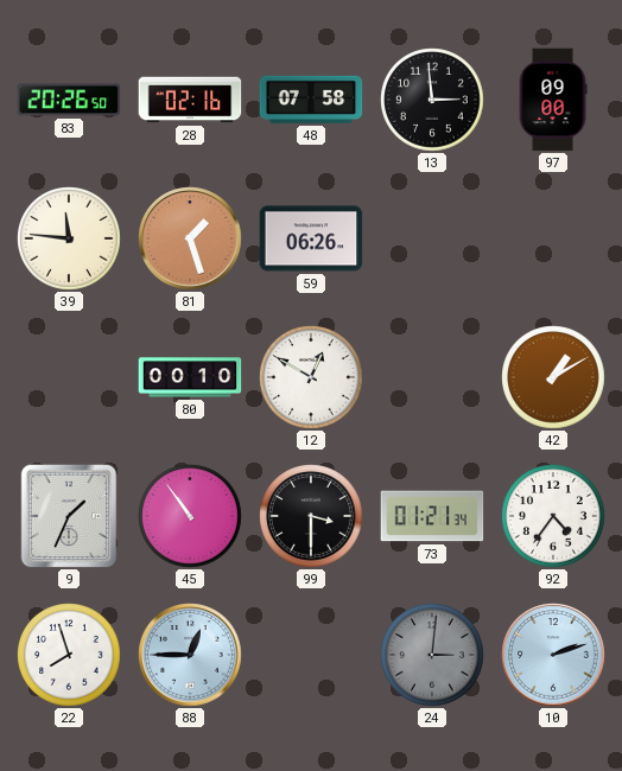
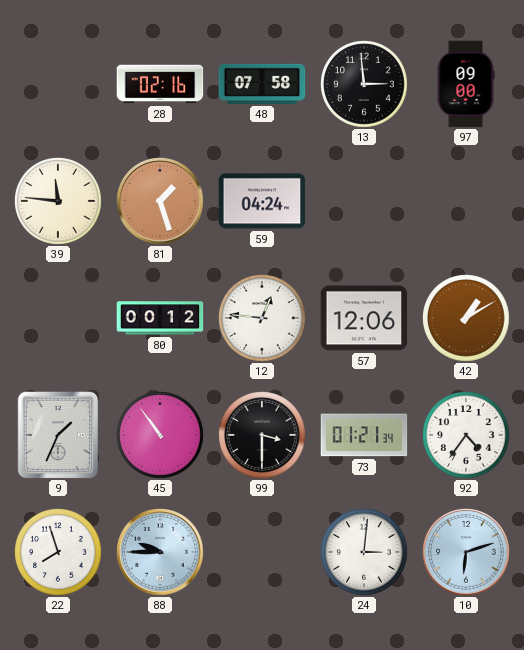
83: 20:26 -> none (69, 100)
59: 06:26 -> 04:24 (262, 201)
80: 00:10 -> 00:12 (160, 318)
12: 12:50 -> 12:46 (262, 318)
57: none -> 12:06 (364, 318)
88: 12:45 -> 9:45 (160, 552)
24 dial: grey -> white (364, 552)
10: 2:12 -> 6:12 (466, 552)
